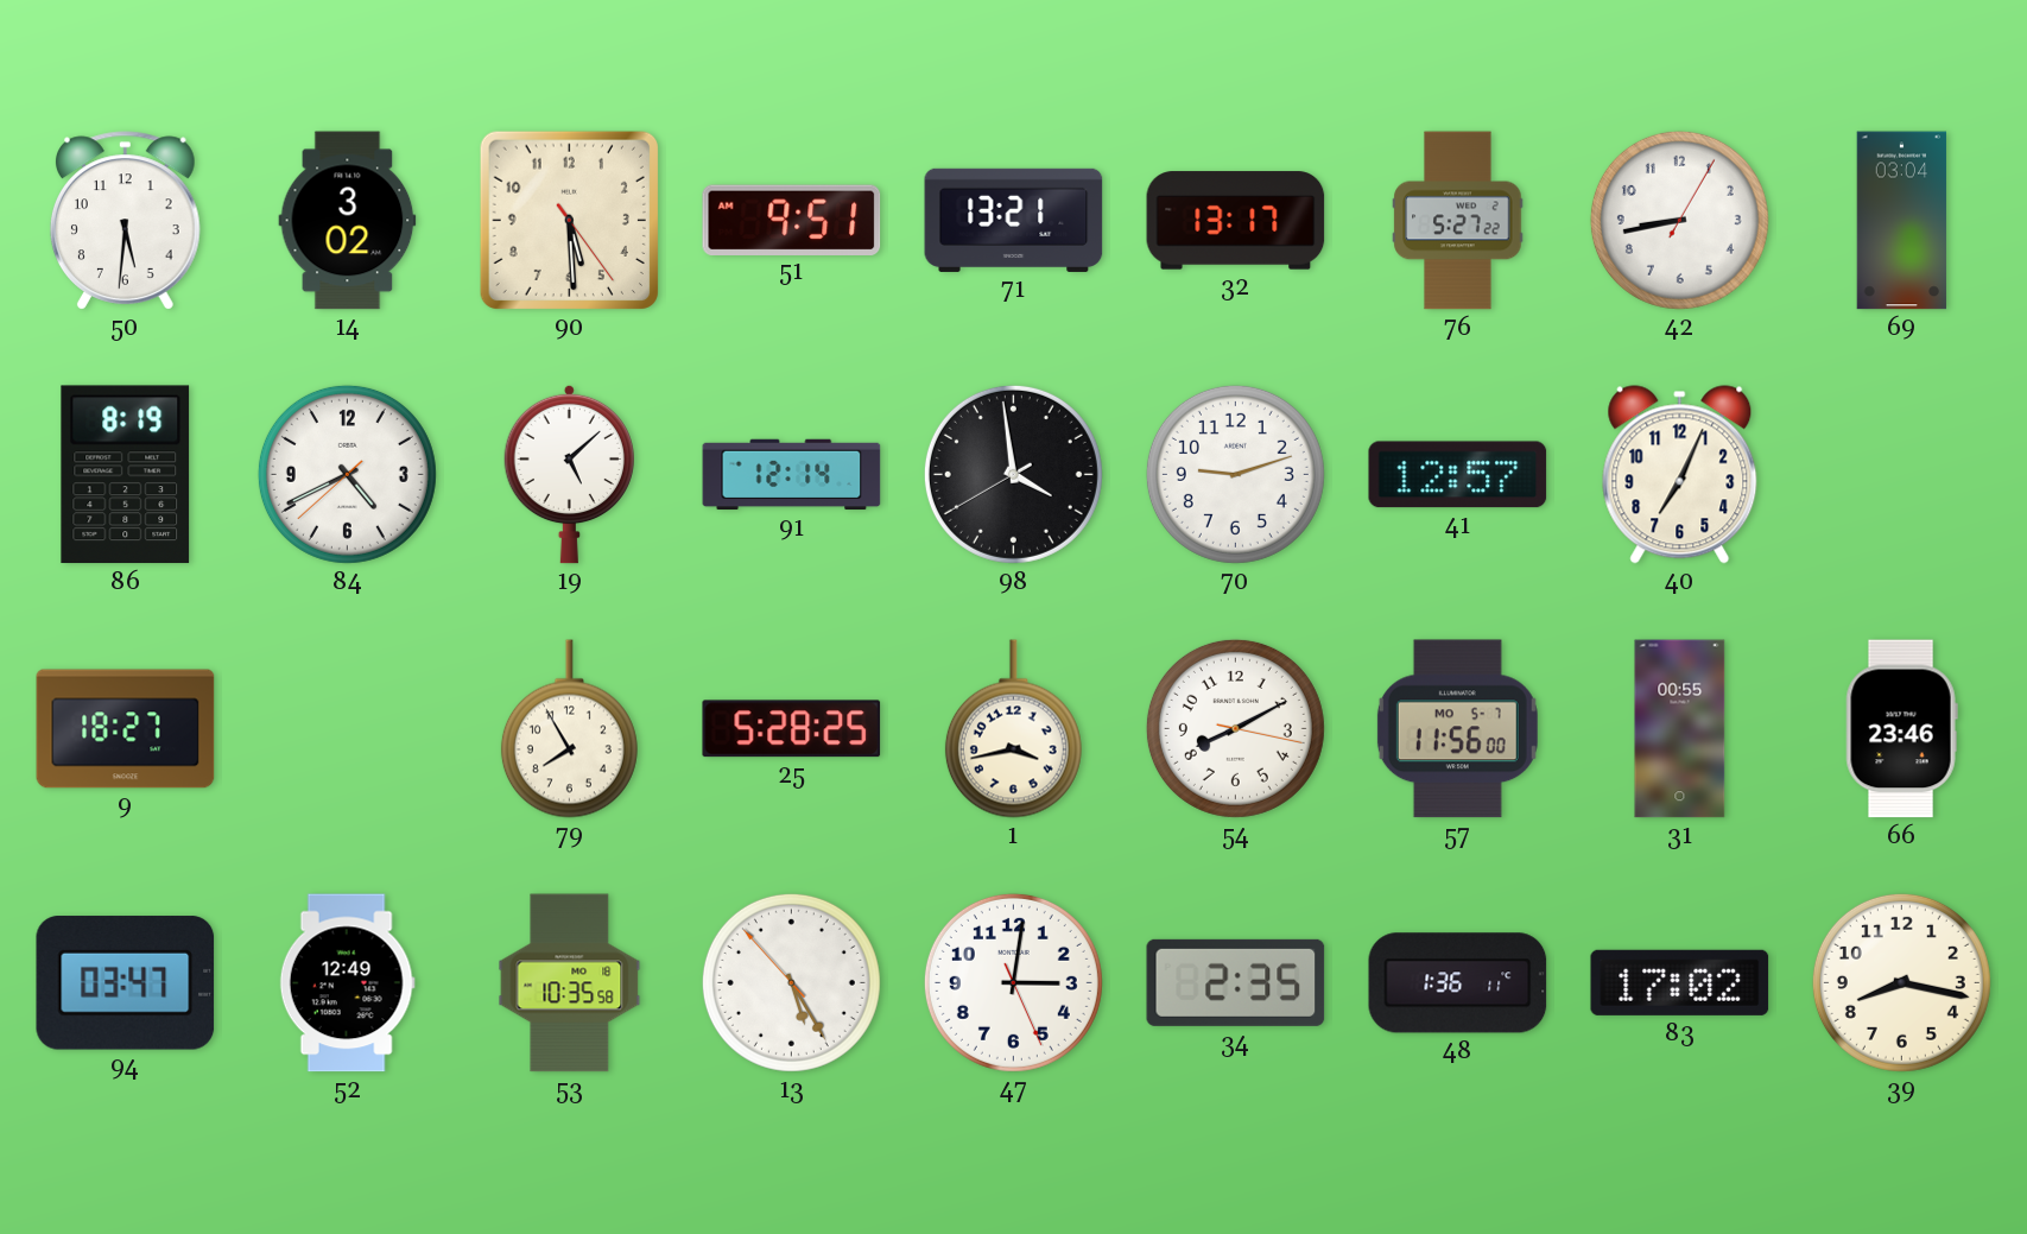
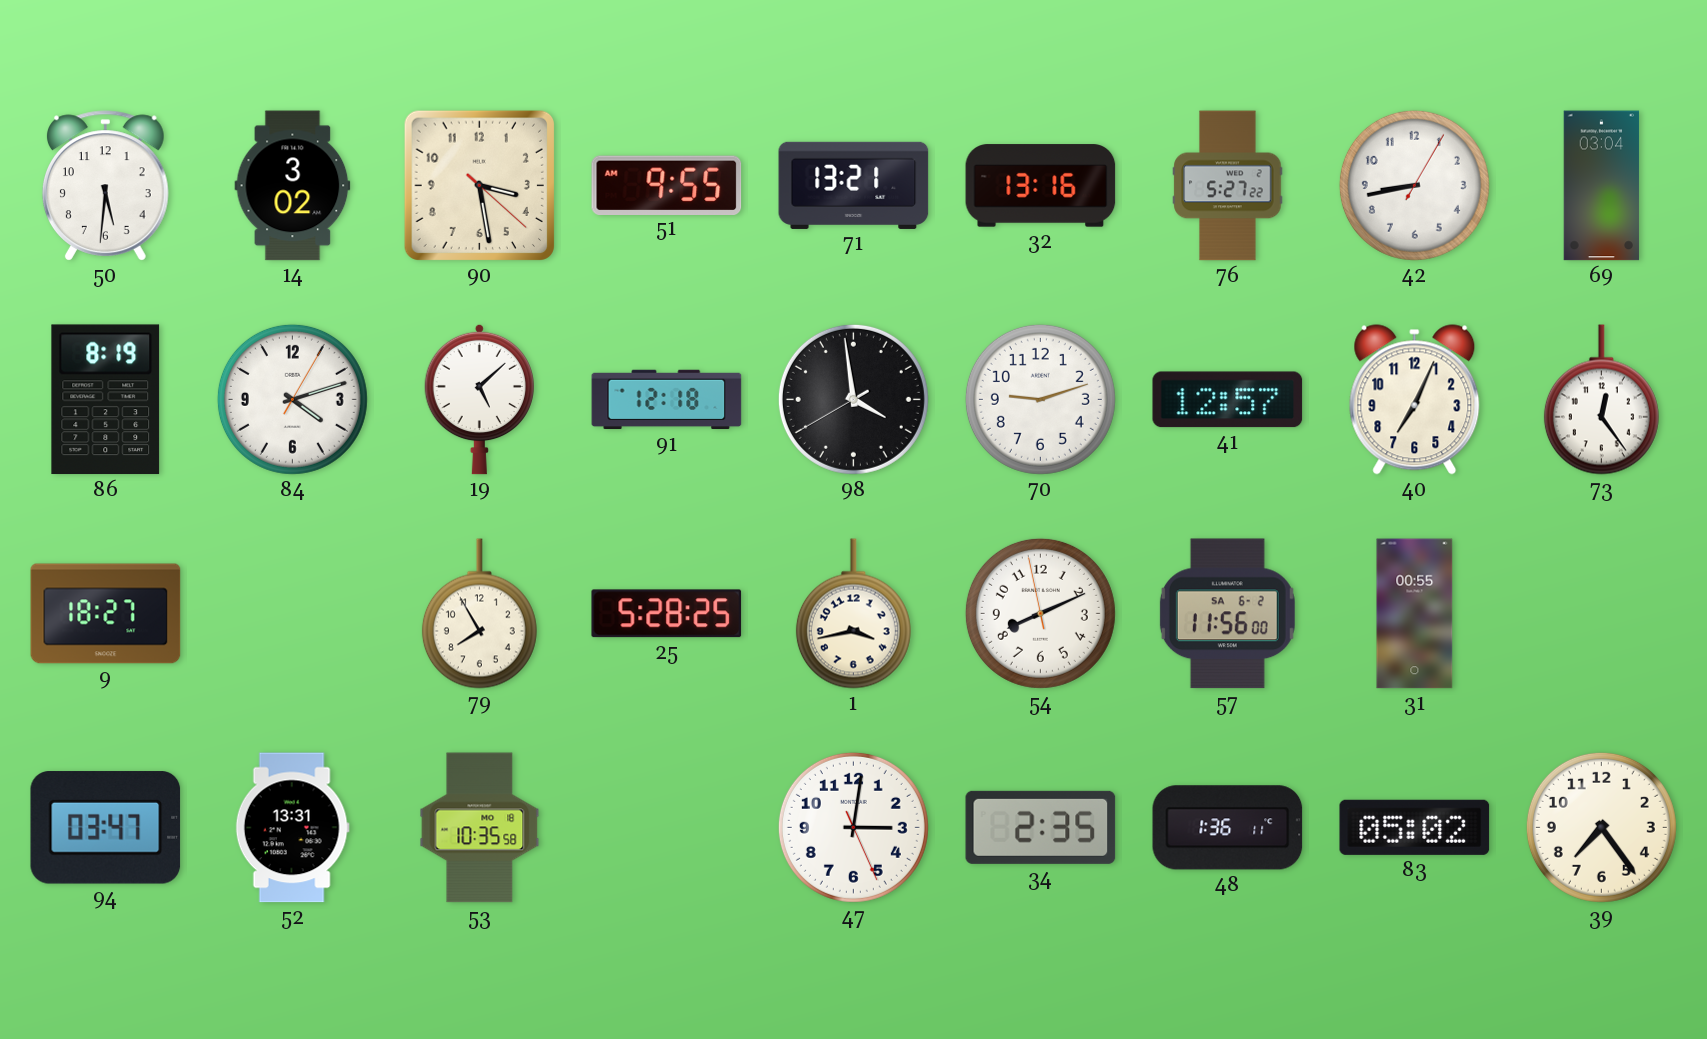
90: 5:29 -> 3:28 (479, 185)
51: 9:51 -> 9:55 (667, 185)
32: 13:17 -> 13:16 (1041, 186)
84: 4:40 -> 4:12 (292, 399)
91: 12:14 -> 12:18 (667, 400)
73: none -> 12:24 (1601, 400)
54: 8:10:17 -> 8:10:58 (1040, 613)
57 date: MO 5-7 -> SA 6-2 (1227, 614)
66: 23:46 -> none (1901, 729)
52: 12:49 -> 13:31 (292, 828)
13: 5:24 -> none (791, 982)
83: 17:02 -> 05:02 (1415, 827)
39: 8:17 -> 7:24 (1601, 827)
